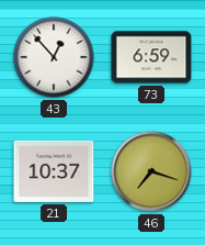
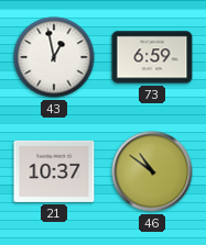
43: 12:53 -> 12:58 (54, 57)
46: 7:18 -> 10:51 (152, 171)
